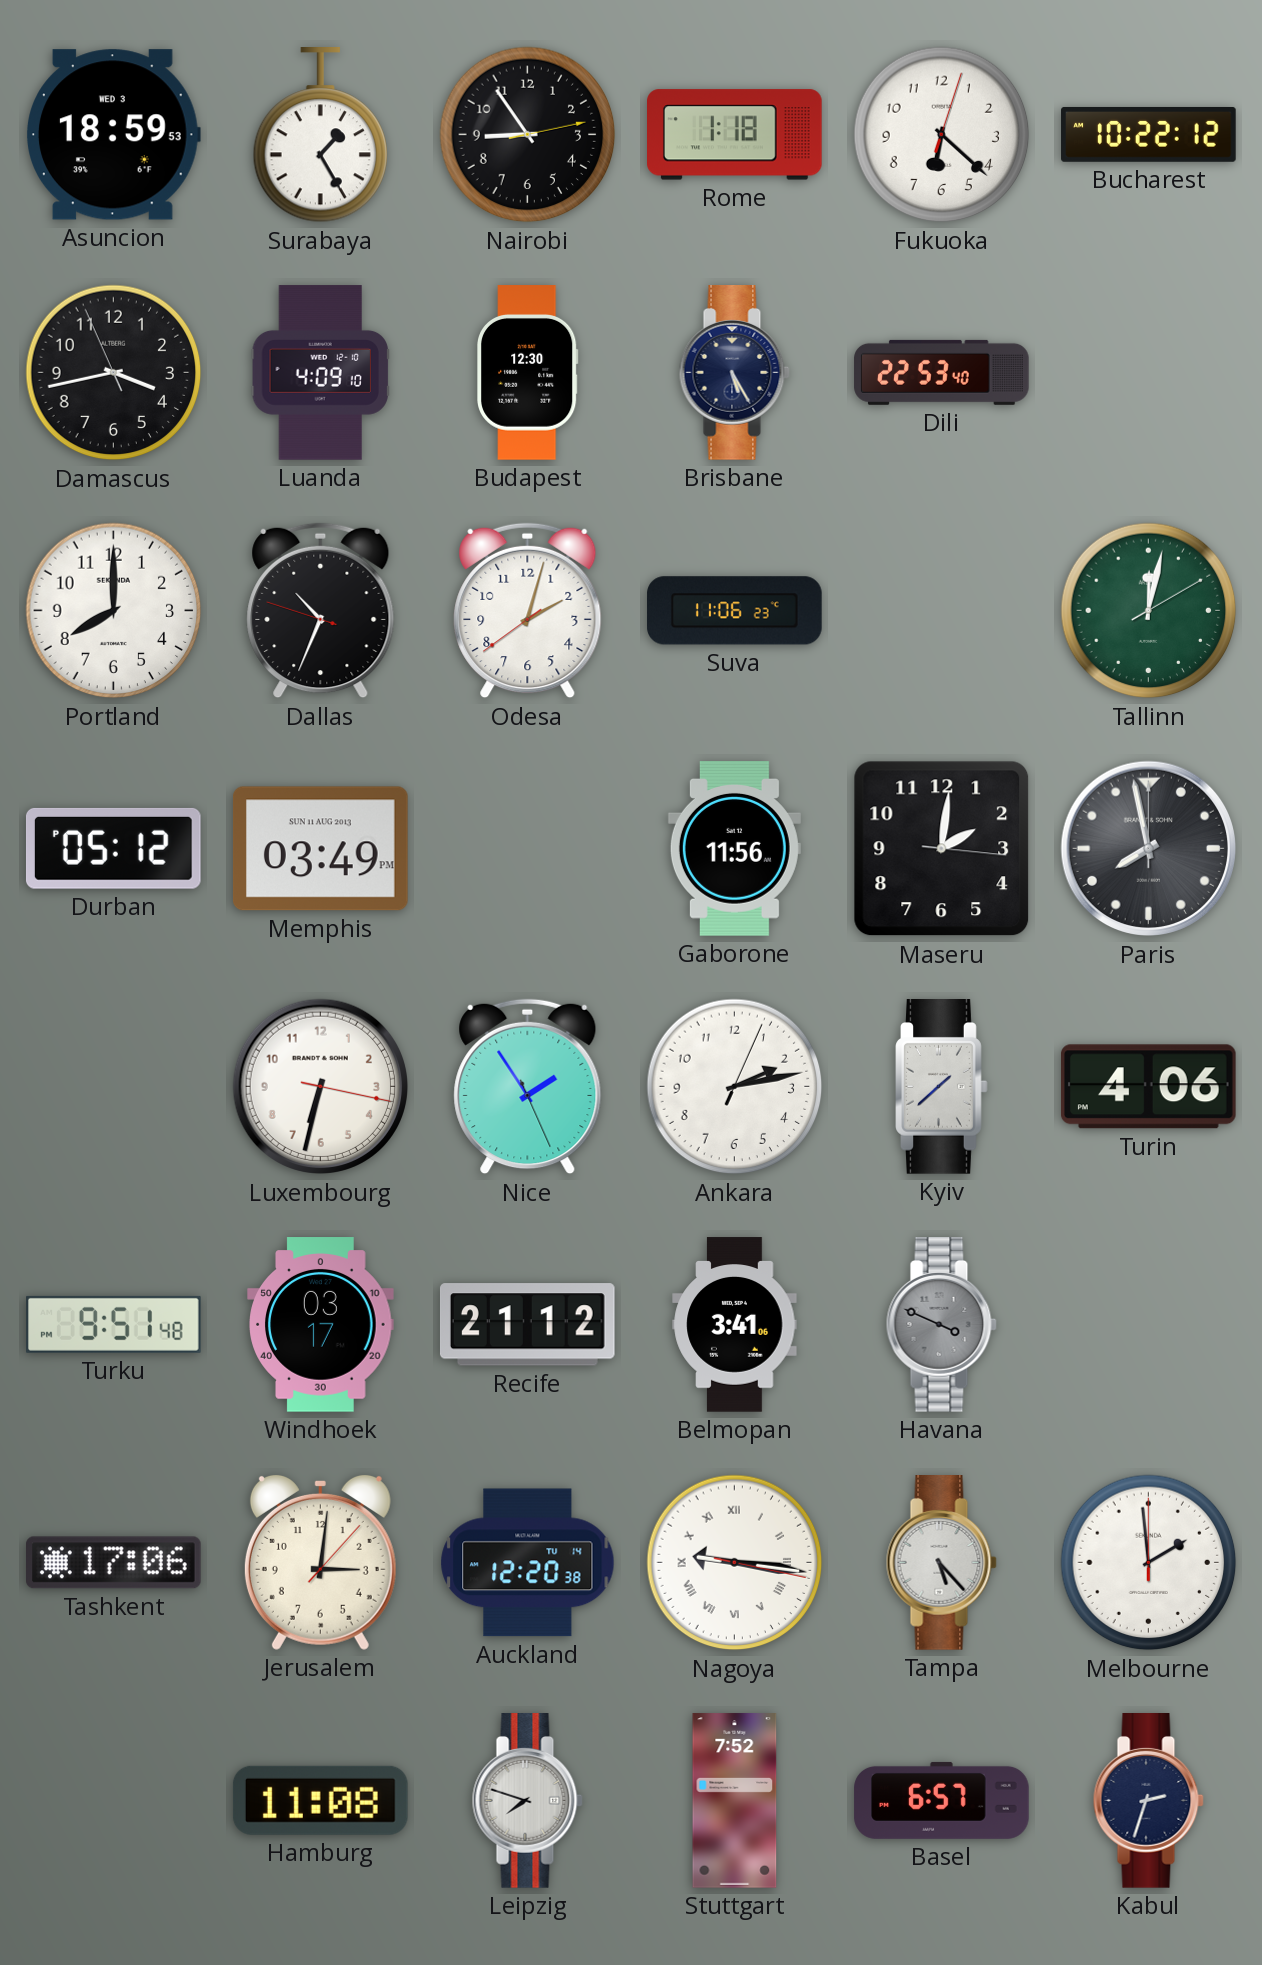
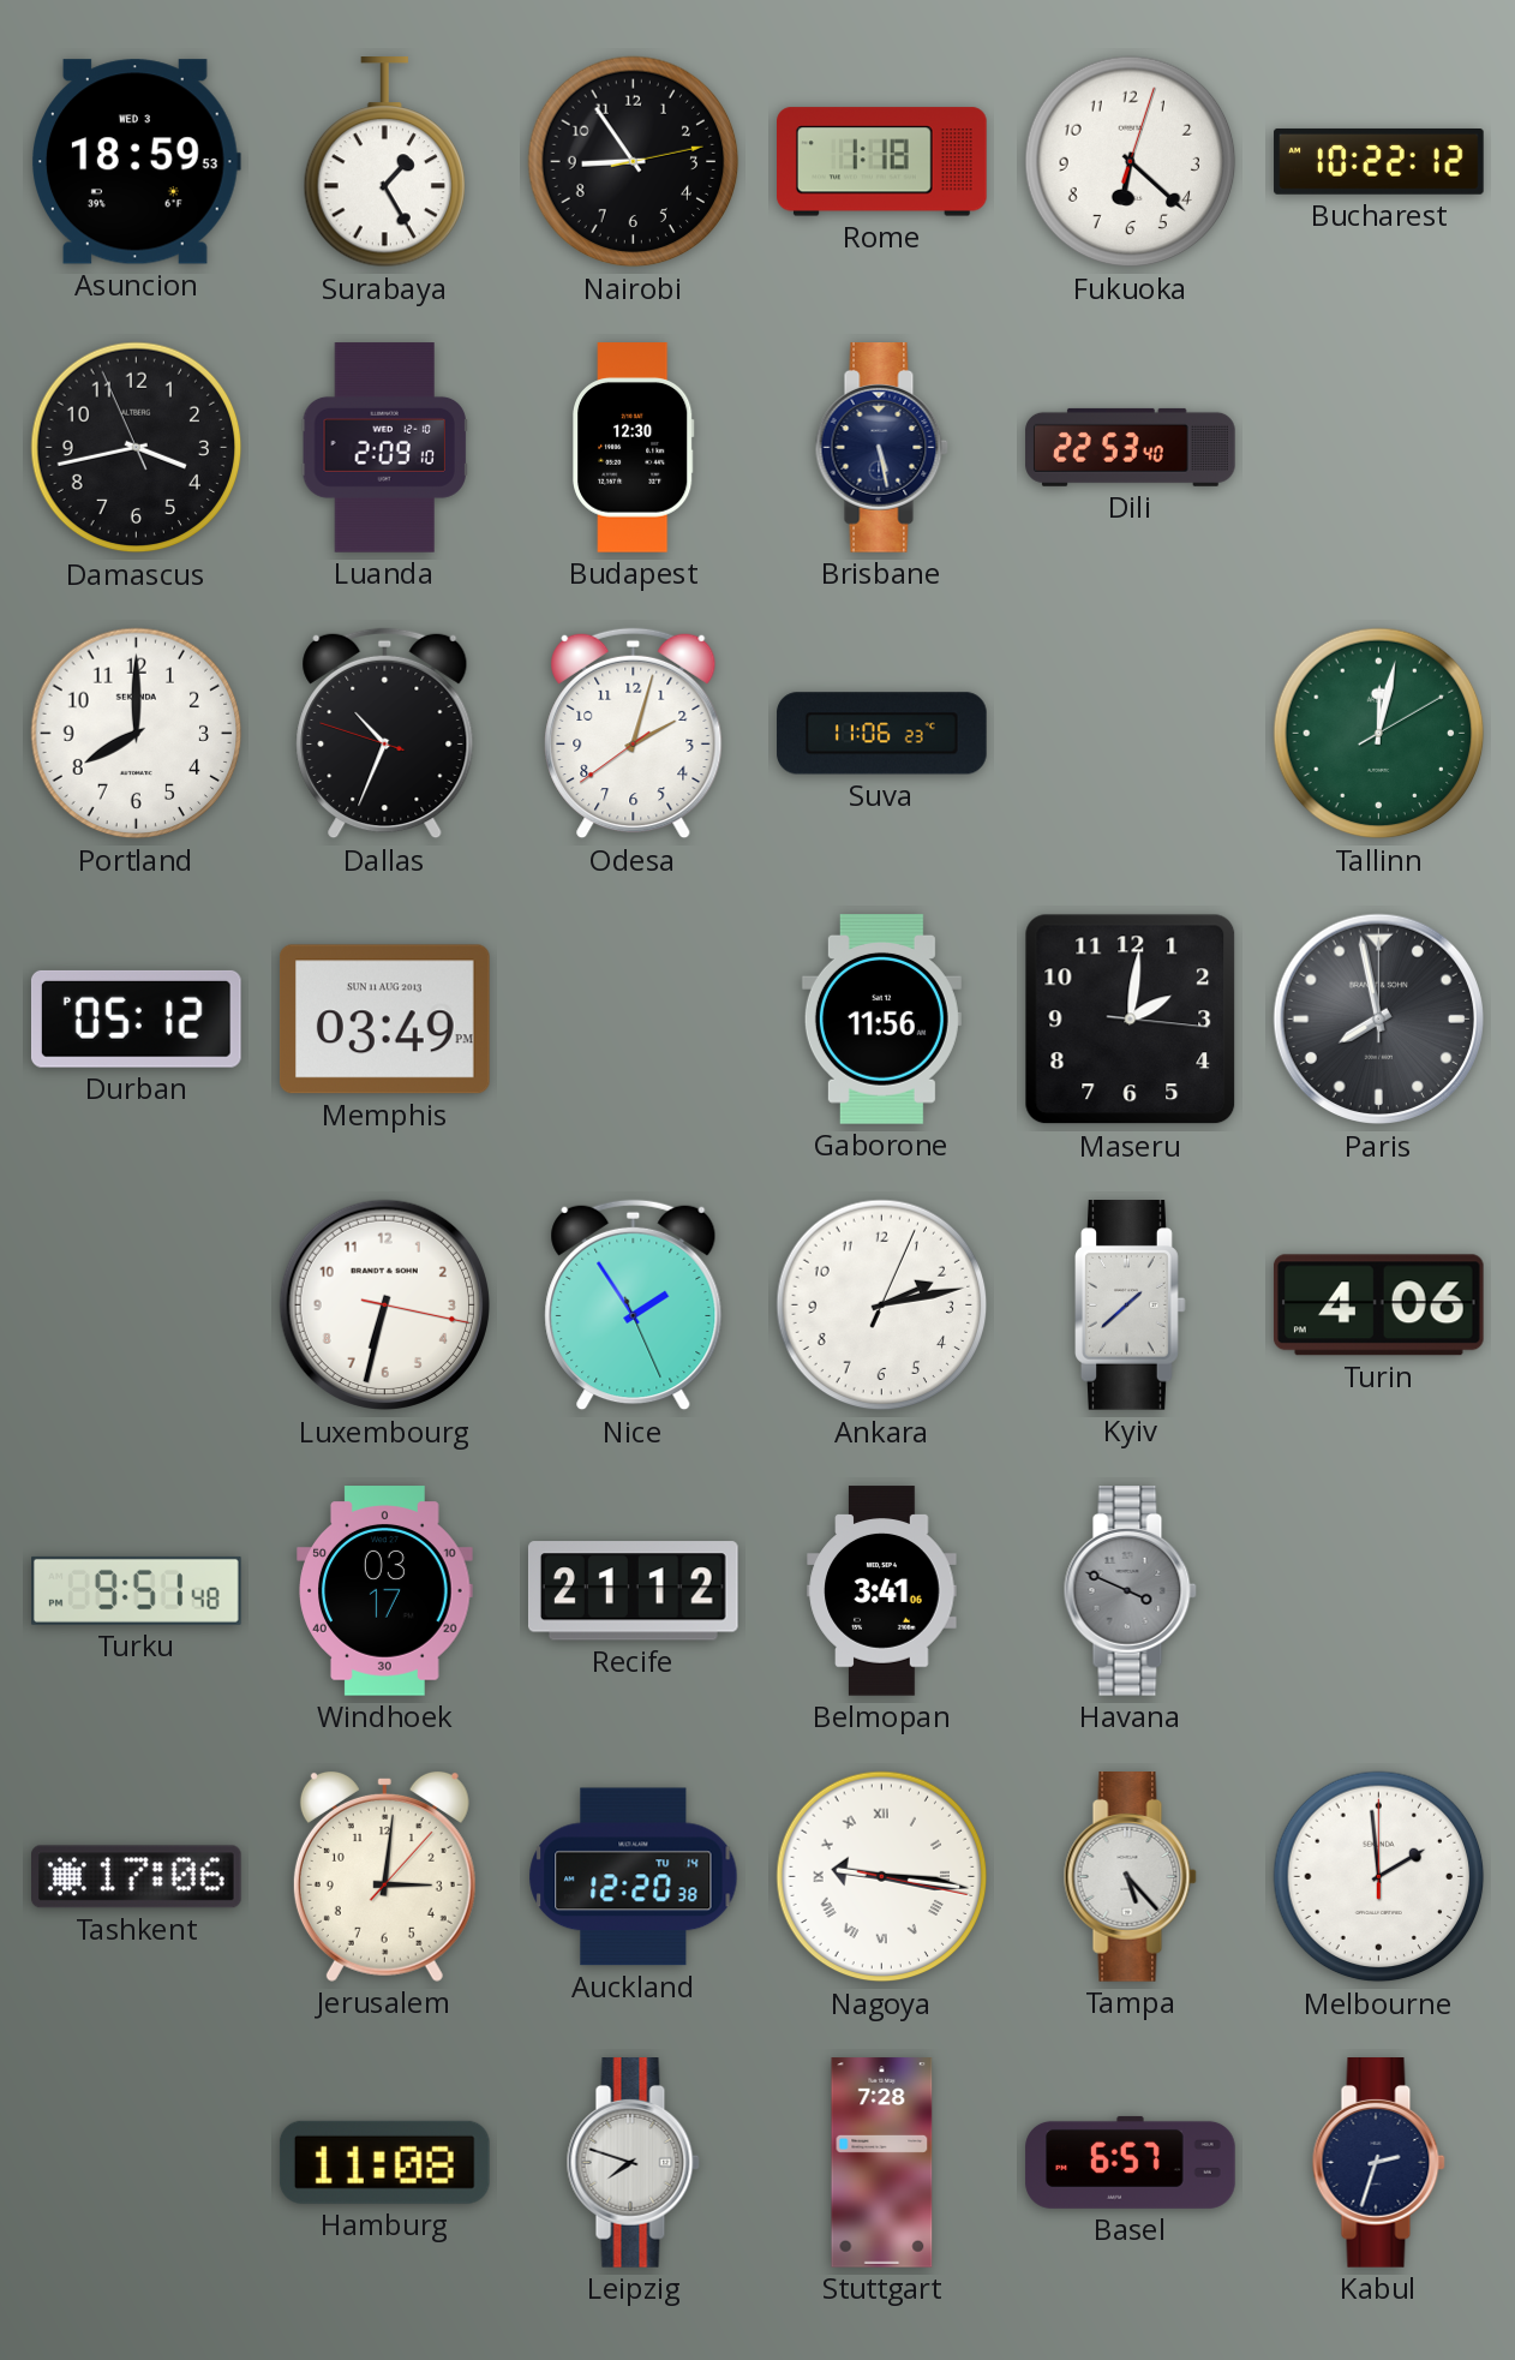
Luanda: 4:09 -> 2:09 (384, 448)
Brisbane: 5:25 -> 5:28 (881, 448)
Stuttgart: 7:52 -> 7:28 (882, 2163)
